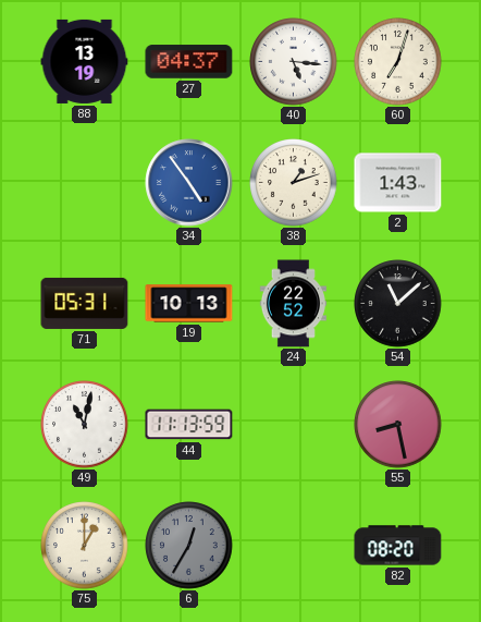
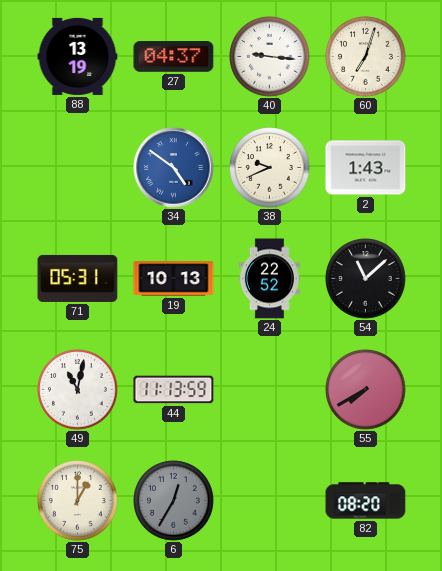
40: 5:16 -> 9:16 (270, 57)
34: 4:54 -> 4:51 (174, 168)
38: 1:12 -> 9:41 (270, 168)
55: 8:28 -> 7:40 (366, 390)
